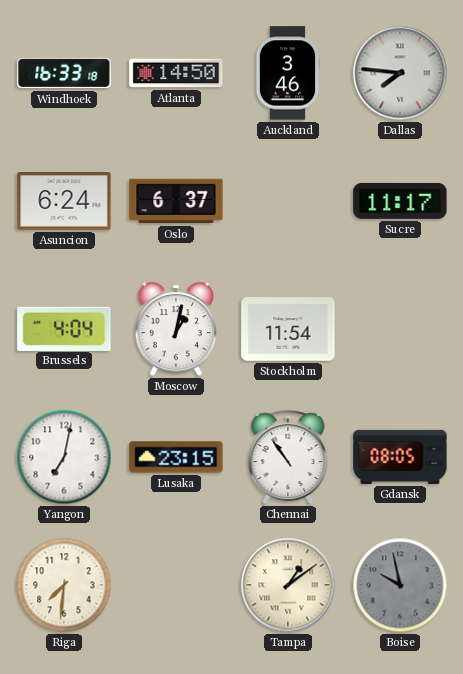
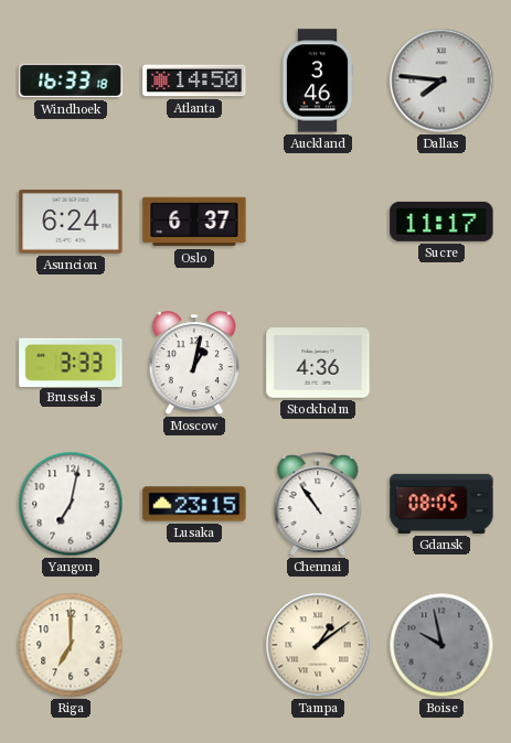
Brussels: 4:04 -> 3:33 (71, 362)
Stockholm: 11:54 -> 4:36 (318, 363)
Riga: 7:31 -> 7:00 (71, 645)
